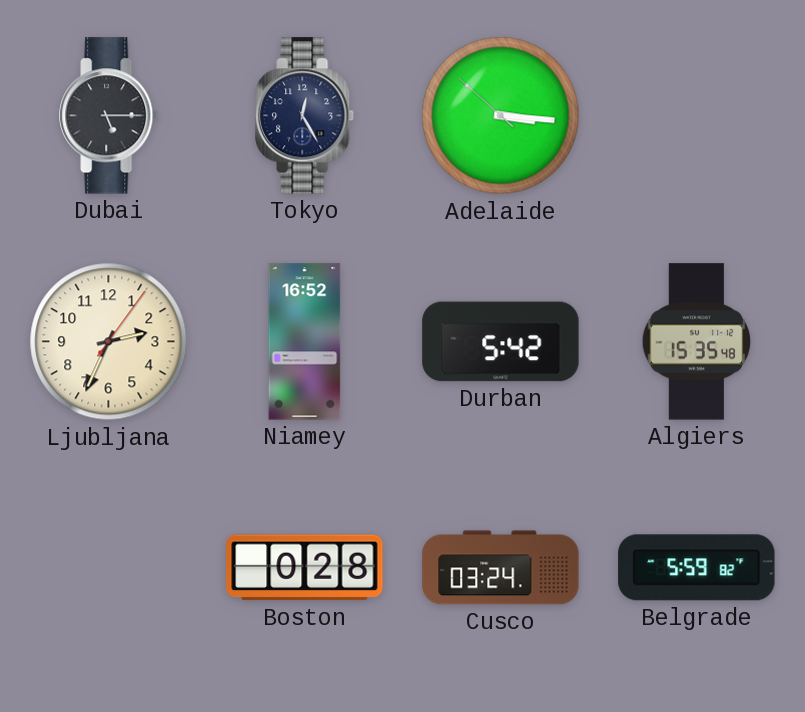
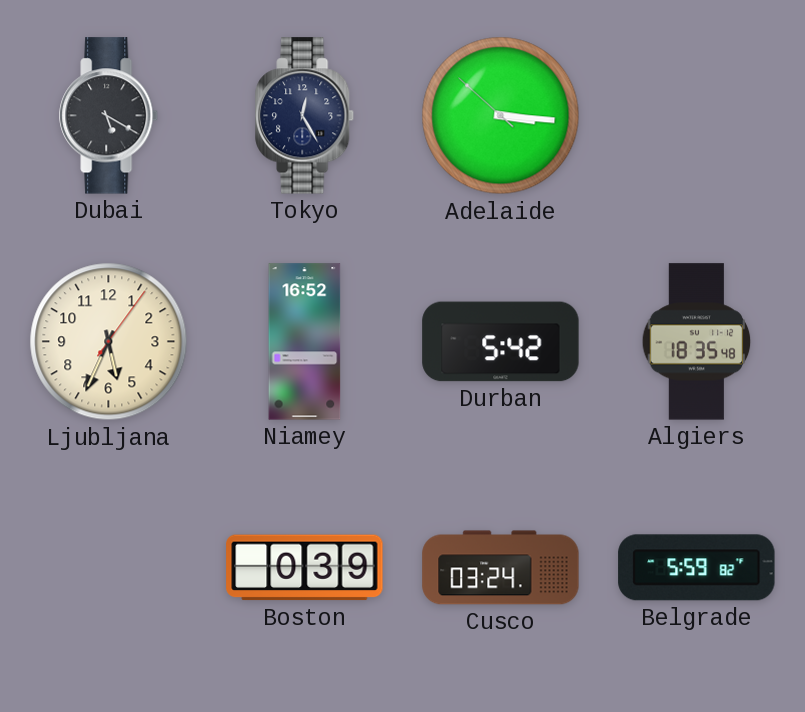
Dubai: 5:15 -> 5:20 (109, 116)
Ljubljana: 2:34 -> 5:34 (109, 342)
Algiers: 15:35 -> 18:35 (697, 342)
Boston: 0:28 -> 0:39 (305, 568)
